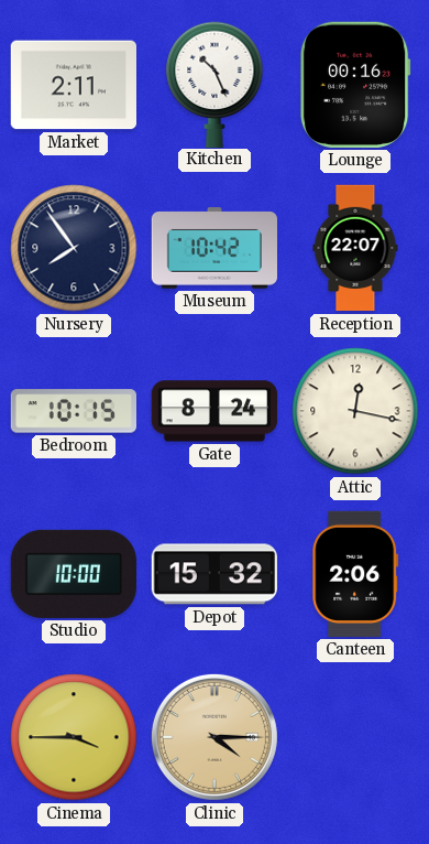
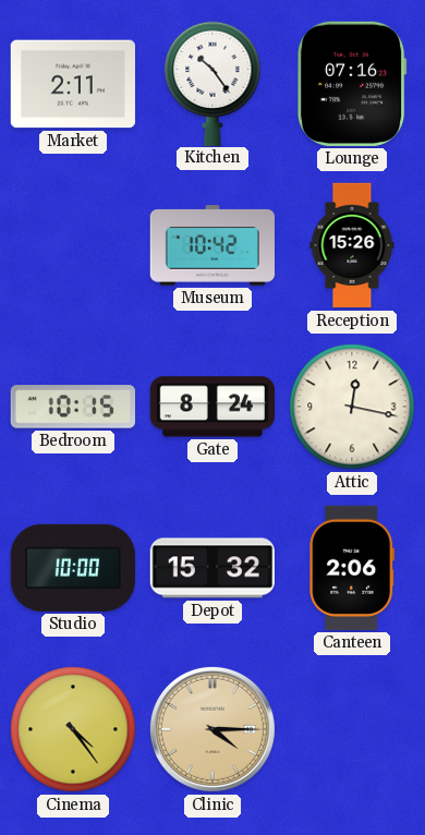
Kitchen: 10:26 -> 10:24 (212, 83)
Lounge: 00:16 -> 07:16 (352, 84)
Nursery: 7:54 -> none (74, 248)
Reception: 22:07 -> 15:26 (352, 245)
Cinema: 3:45 -> 4:24 (73, 729)
